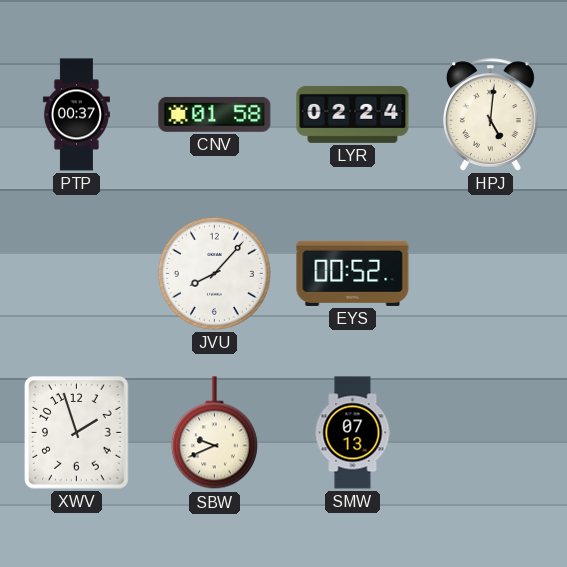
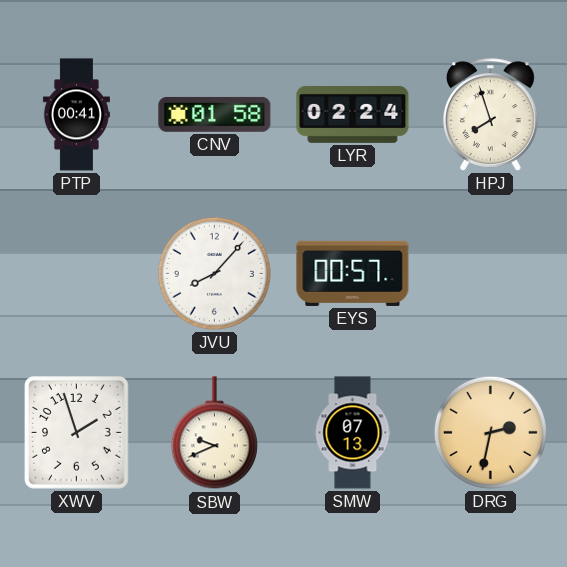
PTP: 00:37 -> 00:41 (76, 115)
HPJ: 5:01 -> 7:57 (490, 115)
EYS: 00:52 -> 00:57 (353, 273)
DRG: none -> 2:32 (490, 432)
